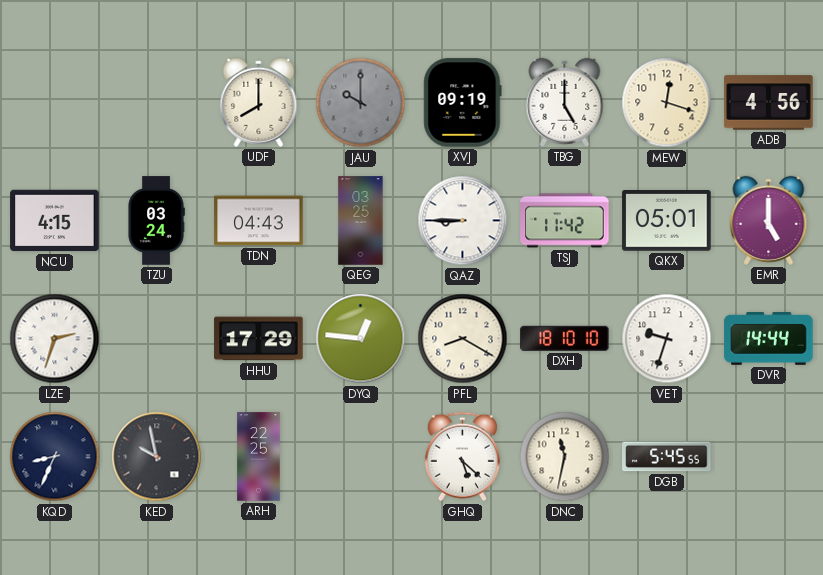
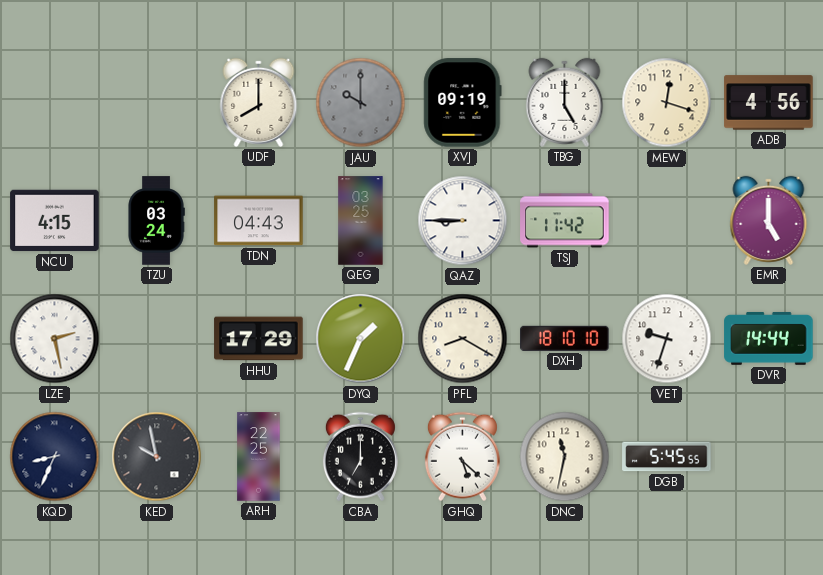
QKX: 05:01 -> none (667, 221)
LZE: 2:33 -> 2:28 (55, 339)
DYQ: 12:46 -> 1:34 (361, 339)
CBA: none -> 7:00 (360, 457)
